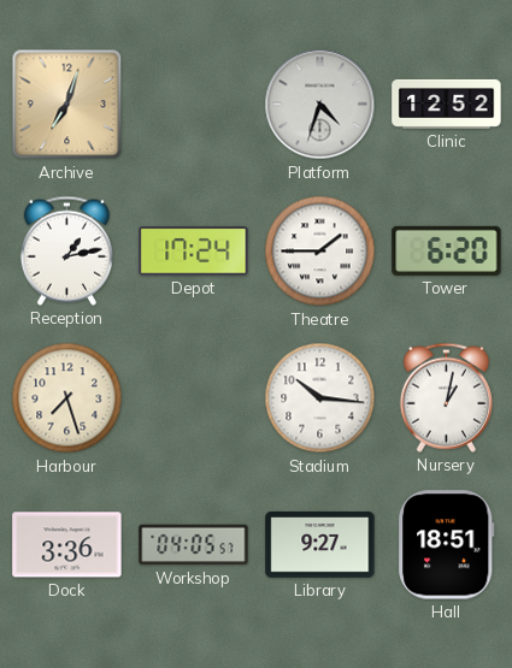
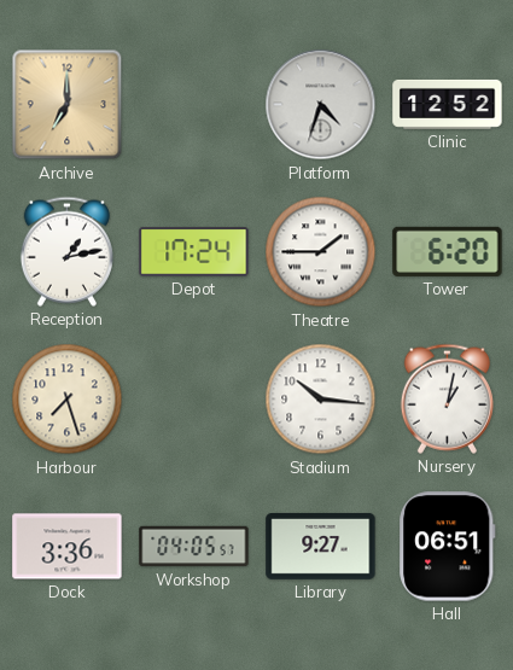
Archive: 7:03 -> 7:00 (68, 105)
Hall: 18:51 -> 06:51 (448, 547)
